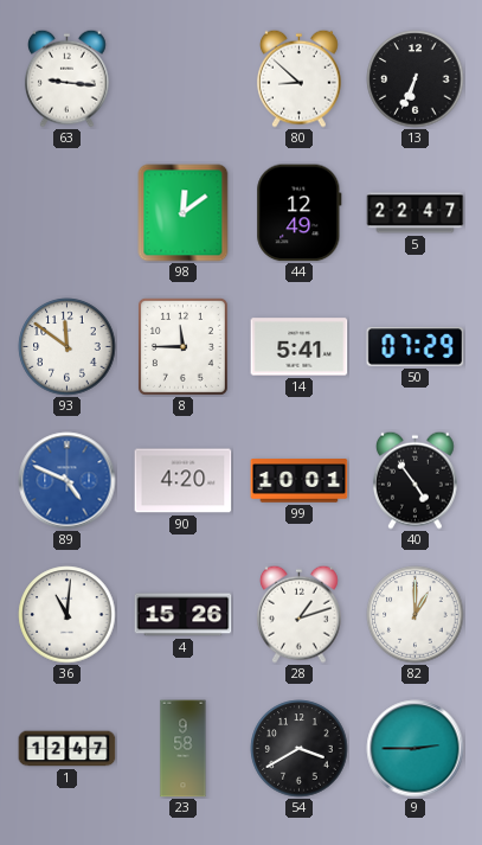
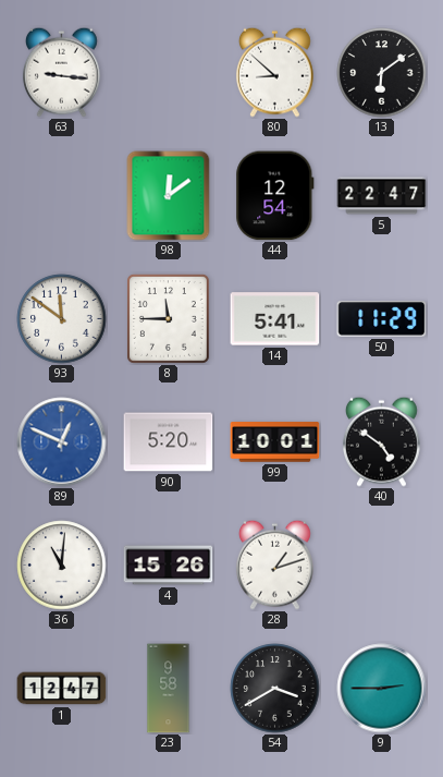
13: 6:34 -> 6:09 (382, 73)
44: 12:49 -> 12:54 (275, 196)
50: 07:29 -> 11:29 (382, 319)
89: 4:49 -> 12:49 (62, 442)
90: 4:20 -> 5:20 (169, 442)
40: 4:54 -> 4:51 (381, 441)
82: 1:00 -> none (416, 615)
